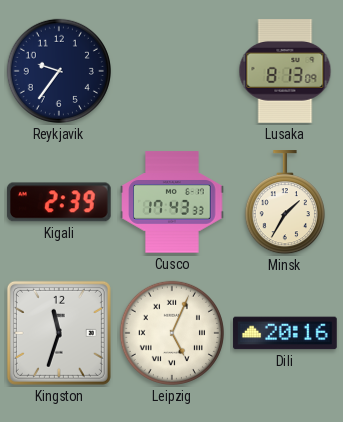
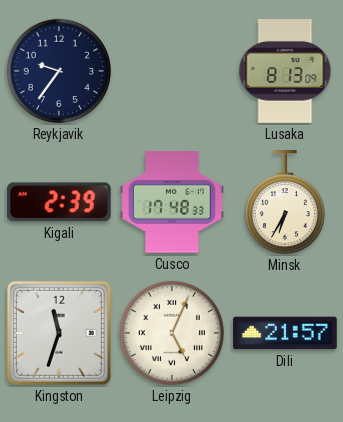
Cusco: 17:43 -> 17:48 (172, 202)
Minsk: 1:35 -> 6:35 (285, 203)
Dili: 20:16 -> 21:57 (285, 333)
